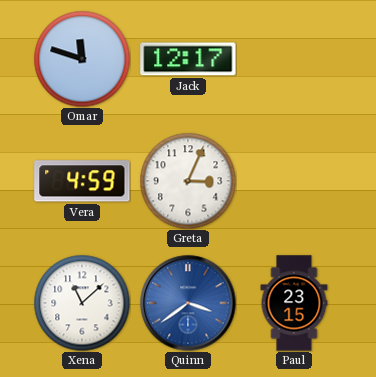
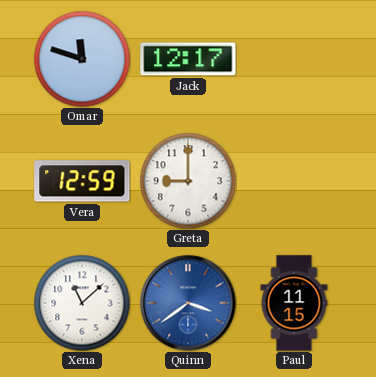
Vera: 4:59 -> 12:59 (82, 181)
Greta: 3:04 -> 9:00 (188, 181)
Paul: 23:15 -> 11:15 (294, 303)
